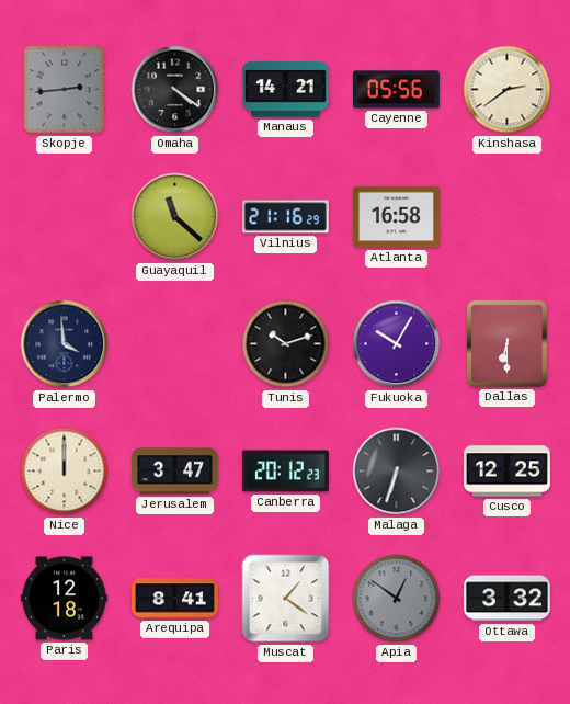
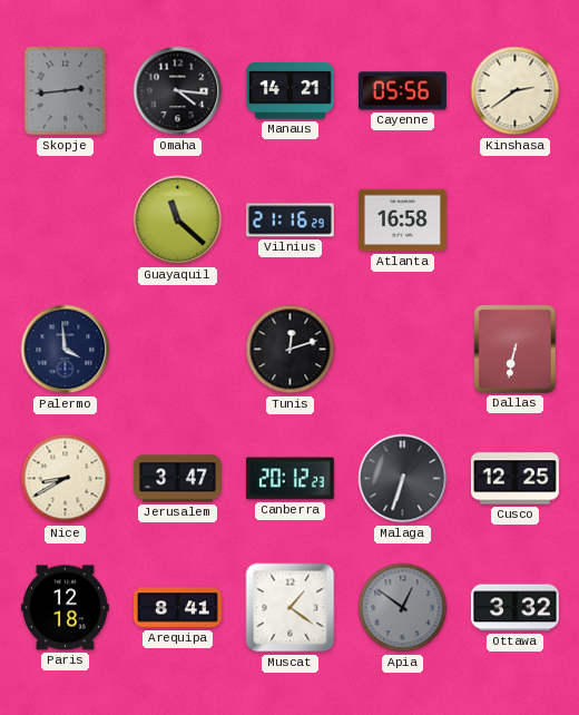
Omaha: 4:21 -> 4:16 (178, 91)
Tunis: 10:12 -> 12:12 (291, 350)
Fukuoka: 10:05 -> none (397, 344)
Dallas: 6:30 -> 6:32 (514, 349)
Nice: 12:00 -> 8:40 (66, 479)
